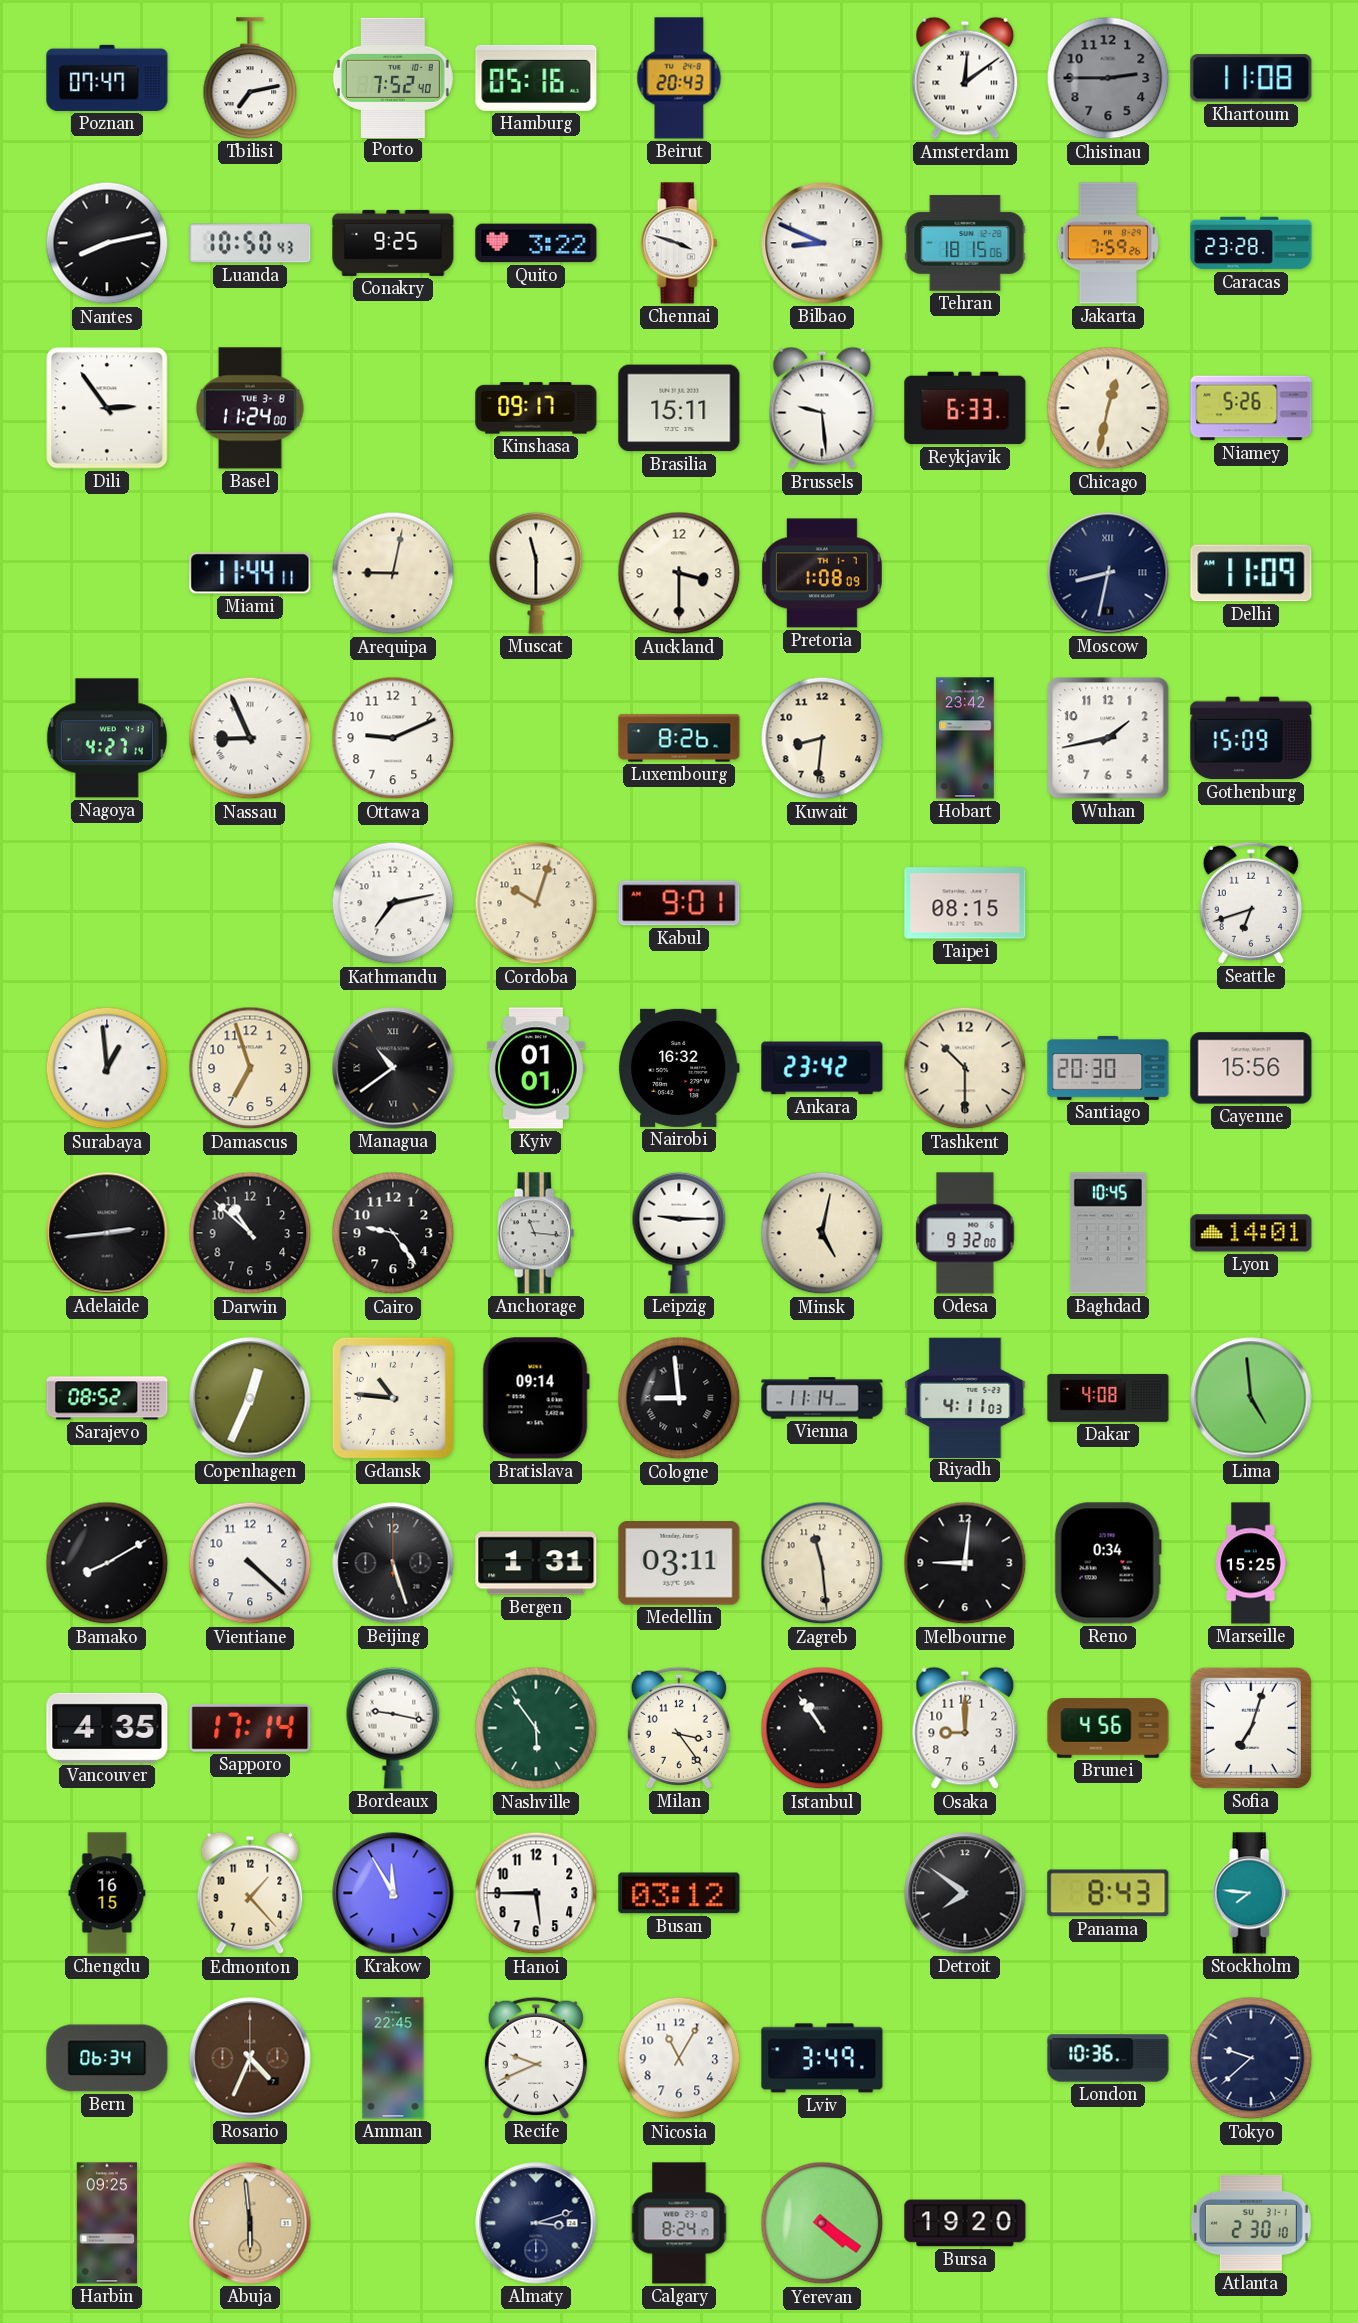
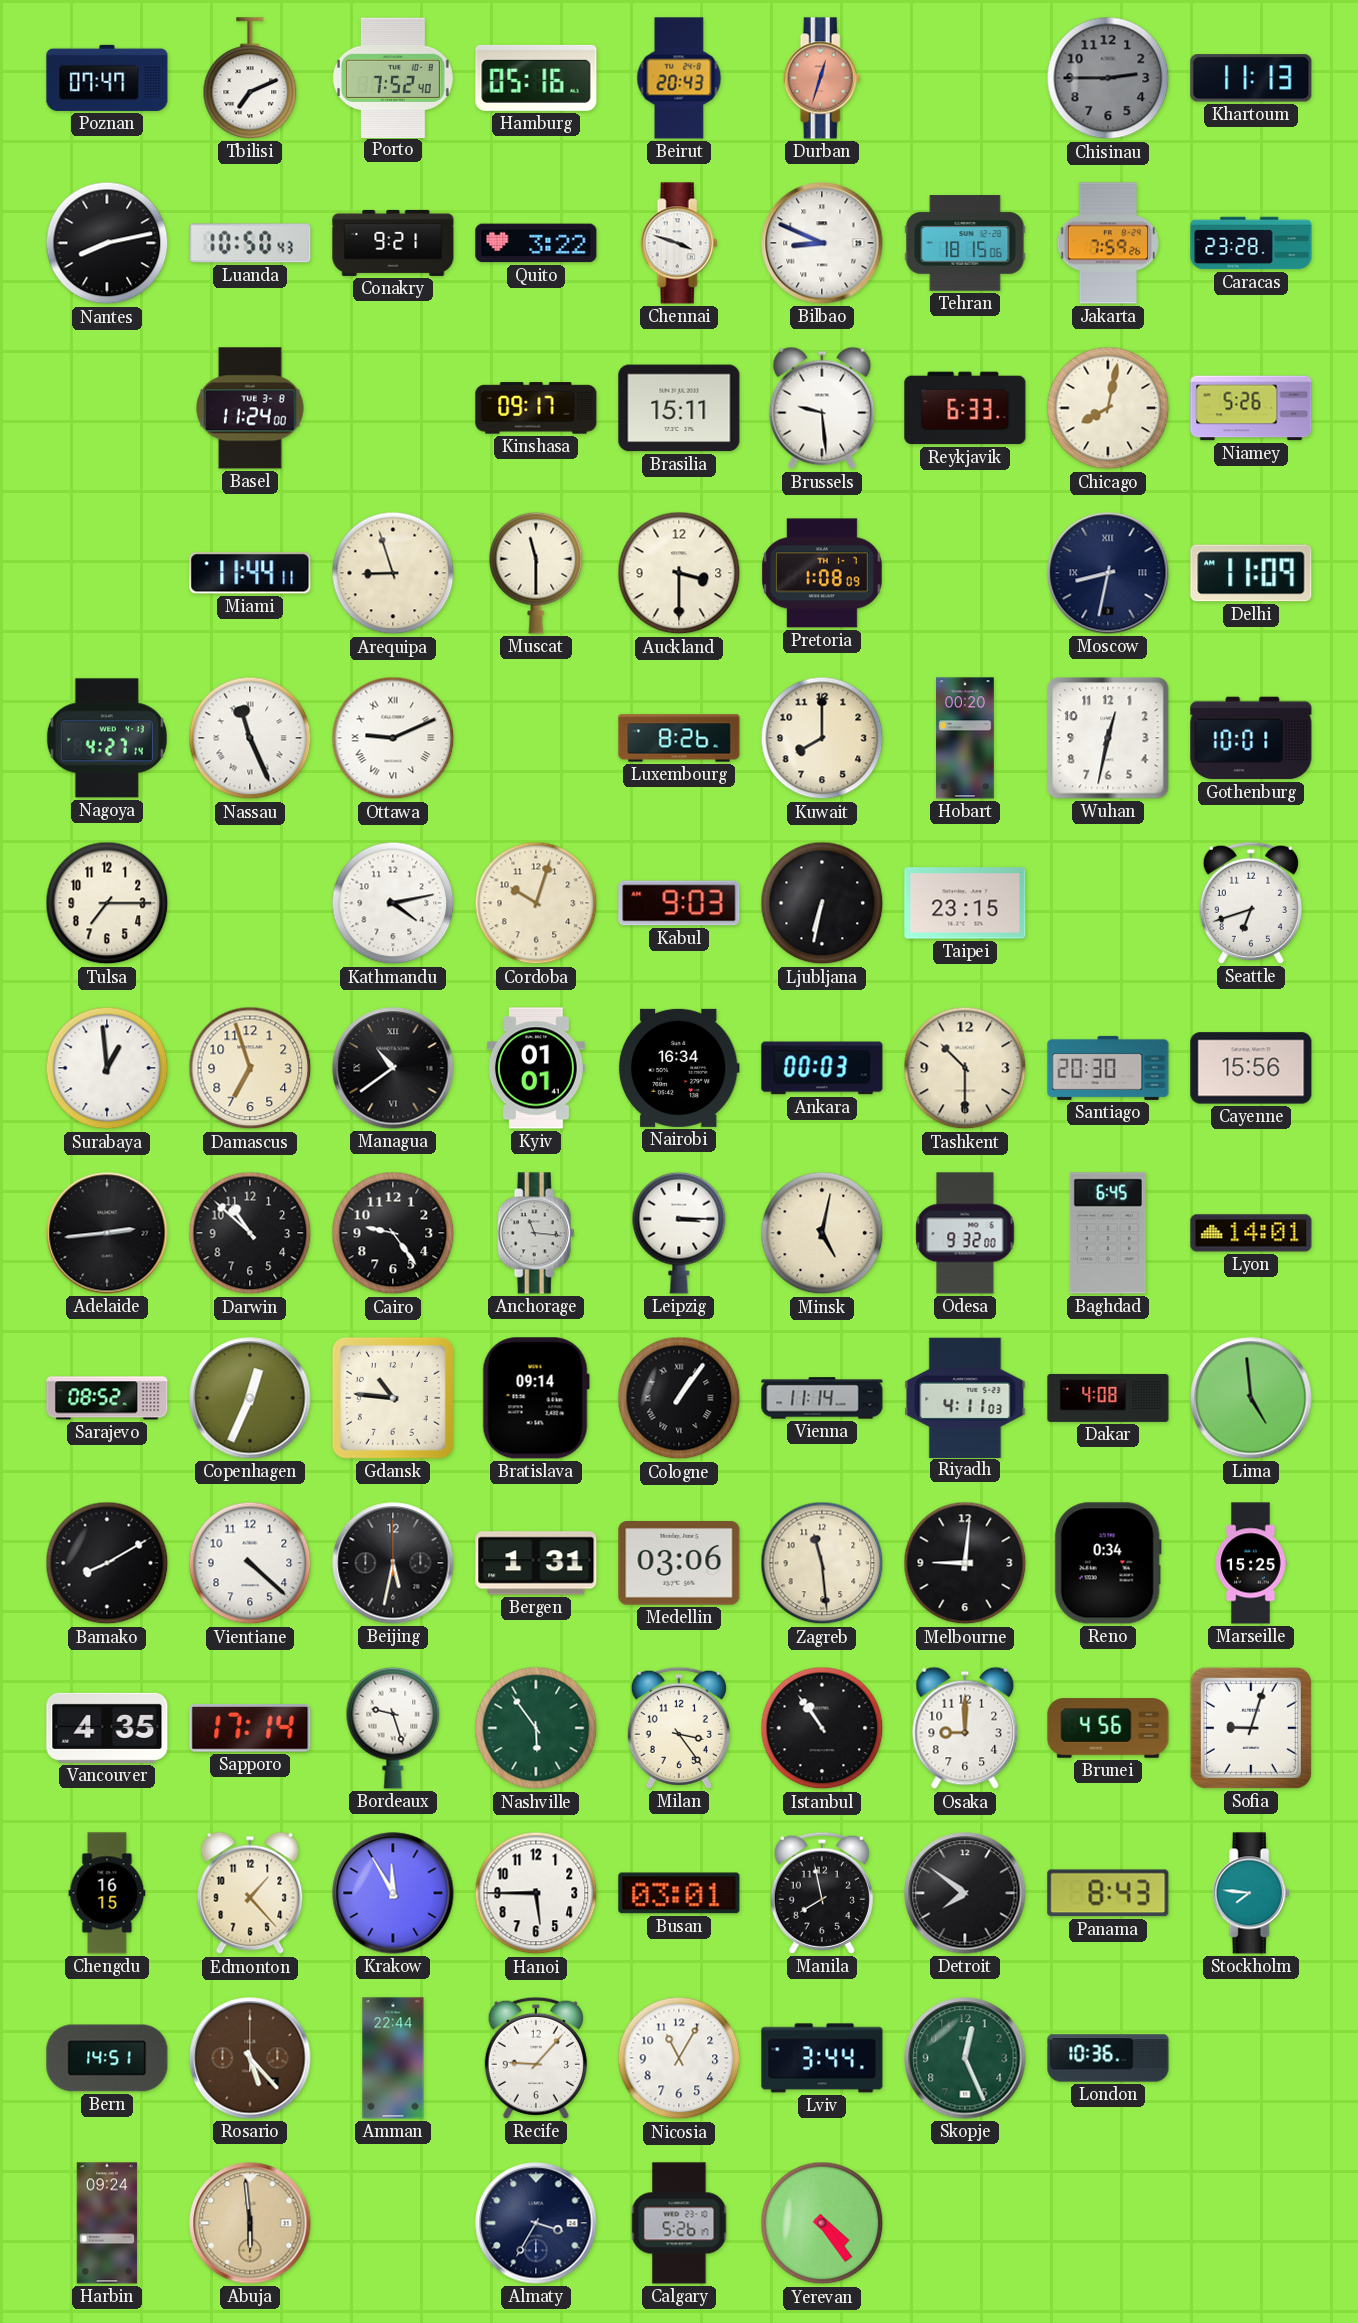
Tbilisi: 7:13 -> 7:11 (250, 78)
Durban: none -> 12:33 (822, 78)
Amsterdam: 12:09 -> none (965, 78)
Khartoum: 11:08 -> 11:13 (1251, 78)
Conakry: 9:25 -> 9:21 (393, 243)
Dili: 2:54 -> none (107, 408)
Chicago: 12:32 -> 8:02 (1108, 408)
Arequipa: 9:02 -> 8:57 (393, 573)
Nassau: 8:56 -> 11:26 (250, 738)
Ottawa numerals: Arabic -> Roman (393, 738)
Kuwait: 8:31 -> 8:00 (822, 738)
Hobart: 23:42 -> 00:20 (965, 738)
Wuhan: 1:43 -> 12:32 (1108, 738)
Gothenburg: 15:09 -> 10:01 (1251, 738)
Tulsa: none -> 7:15 (107, 903)
Kathmandu: 7:13 -> 4:13 (393, 903)
Kabul: 9:01 -> 9:03 (679, 903)
Ljubljana: none -> 6:32 (822, 903)
Taipei: 08:15 -> 23:15 (965, 903)
Nairobi: 16:32 -> 16:34 (679, 1068)
Ankara: 23:42 -> 00:03 (822, 1068)
Leipzig: 9:15 -> 3:15 (679, 1233)
Baghdad: 10:45 -> 6:45 (1108, 1233)
Cologne: 8:59 -> 1:06 (679, 1398)
Beijing: 5:27 -> 5:32 (393, 1563)
Medellin: 03:11 -> 03:06 (679, 1563)
Bordeaux: 9:17 -> 9:27 (393, 1728)
Sofia: 7:03 -> 9:03 (1251, 1728)
Busan: 03:12 -> 03:01 (679, 1893)
Manila: none -> 7:58 (822, 1893)
Bern: 06:34 -> 14:51 (107, 2058)
Rosario: 4:34 -> 5:23 (250, 2058)
Amman: 22:45 -> 22:44 (393, 2058)
Recife: 9:41 -> 9:07 (536, 2058)
Lviv: 3:49 -> 3:44 (822, 2058)
Skopje: none -> 12:26 (965, 2058)
Tokyo: 9:38 -> none (1251, 2058)
Harbin: 09:25 -> 09:24 (107, 2223)
Almaty: 3:12 -> 3:35 (536, 2223)
Calgary: 8:24 -> 5:26 (679, 2223)
Yerevan: 4:21 -> 4:24 (822, 2223)
Bursa: 19:20 -> none (965, 2223)
Atlanta: 2:30 -> none (1251, 2224)
